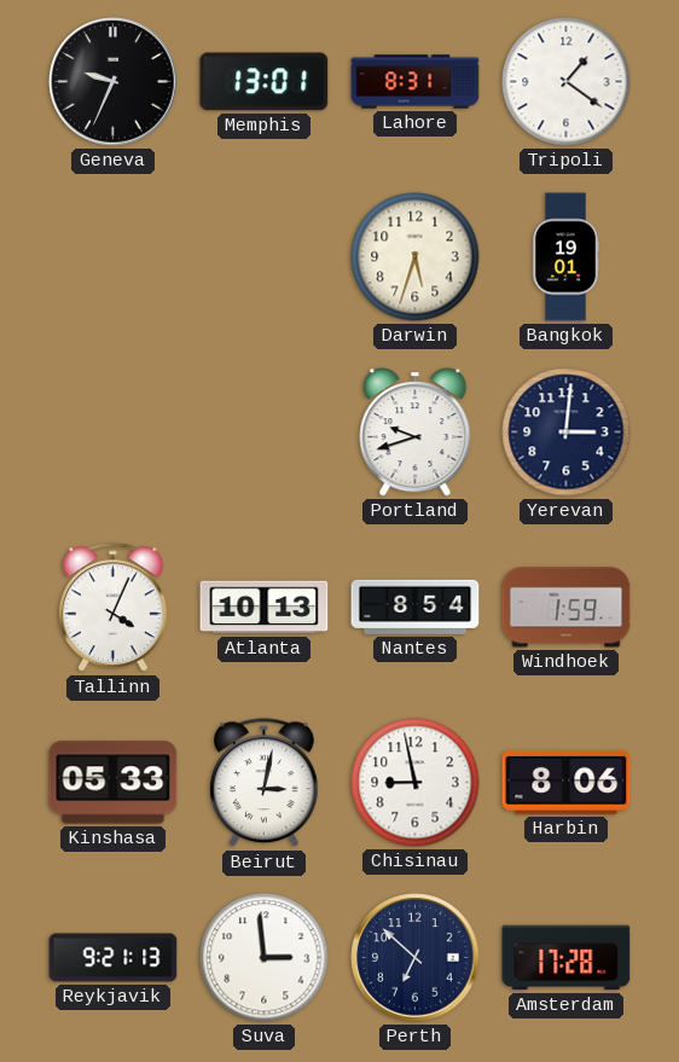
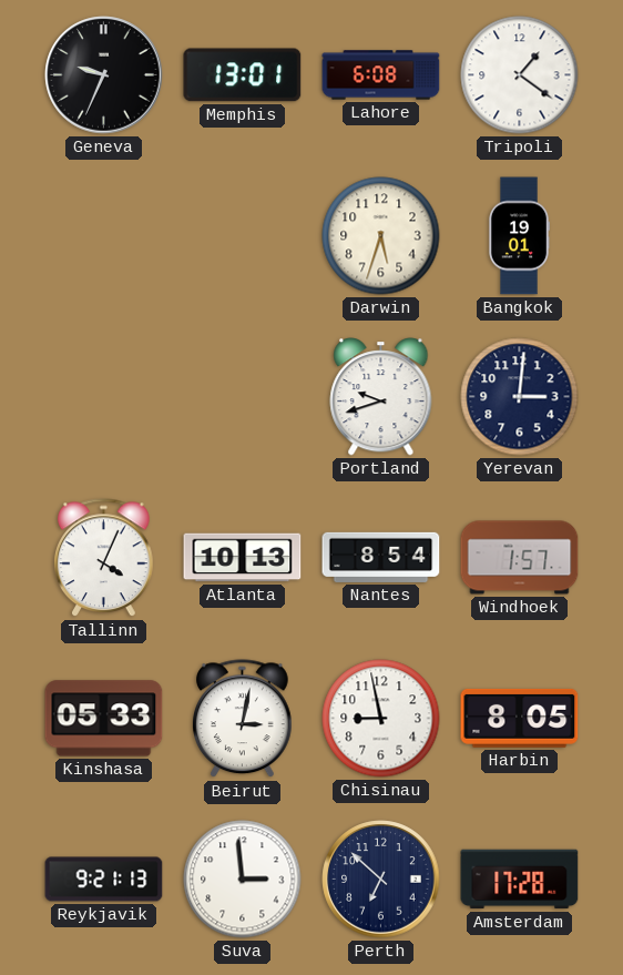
Lahore: 8:31 -> 6:08 (381, 75)
Windhoek: 1:59 -> 1:57 (520, 558)
Harbin: 8:06 -> 8:05 (520, 718)
